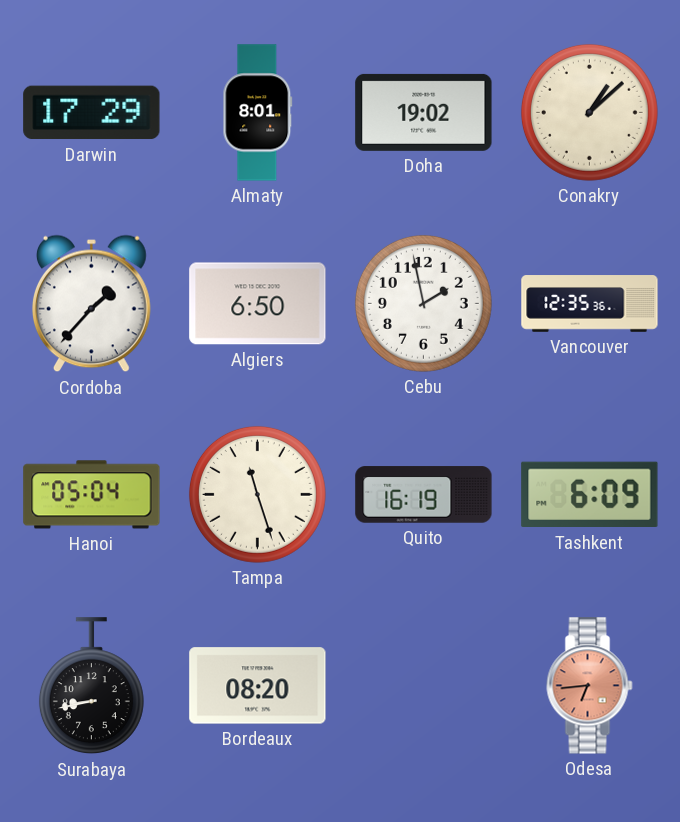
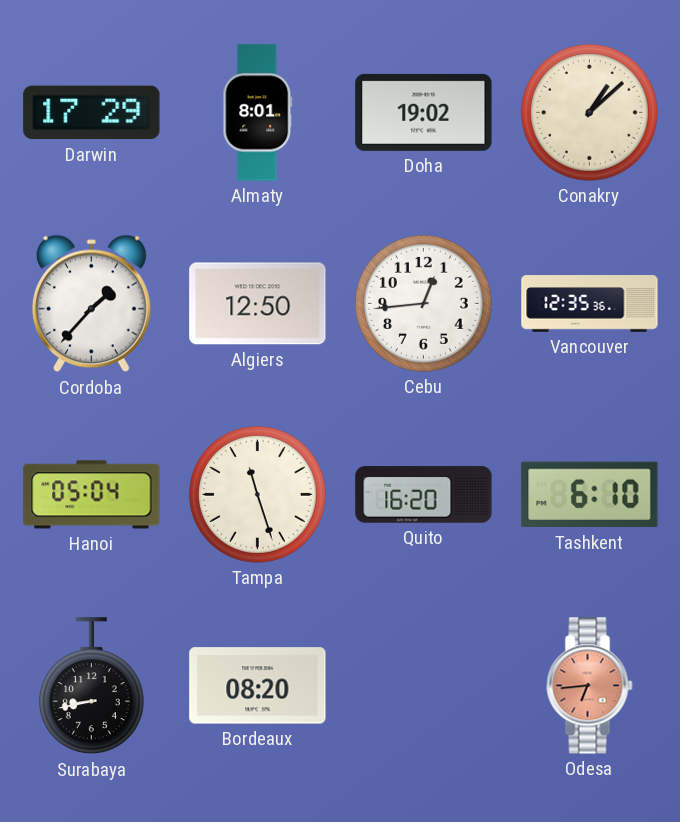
Algiers: 6:50 -> 12:50 (258, 304)
Cebu: 1:58 -> 12:44 (423, 303)
Quito: 16:19 -> 16:20 (424, 495)
Tashkent: 6:09 -> 6:10 (590, 495)
